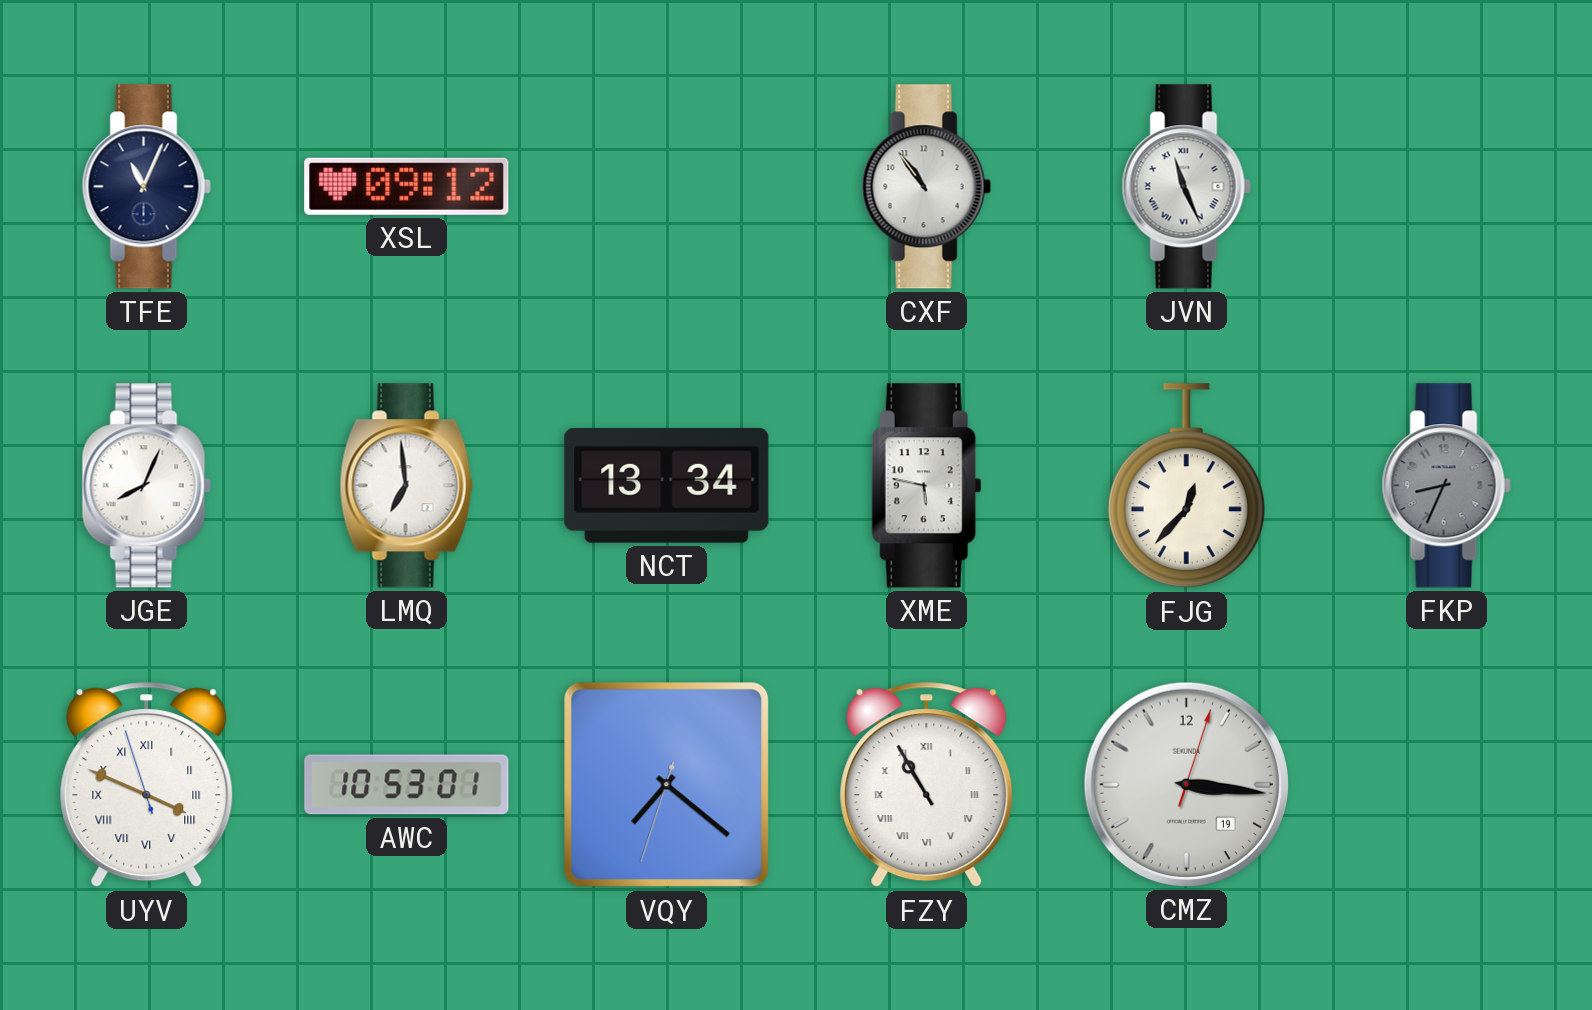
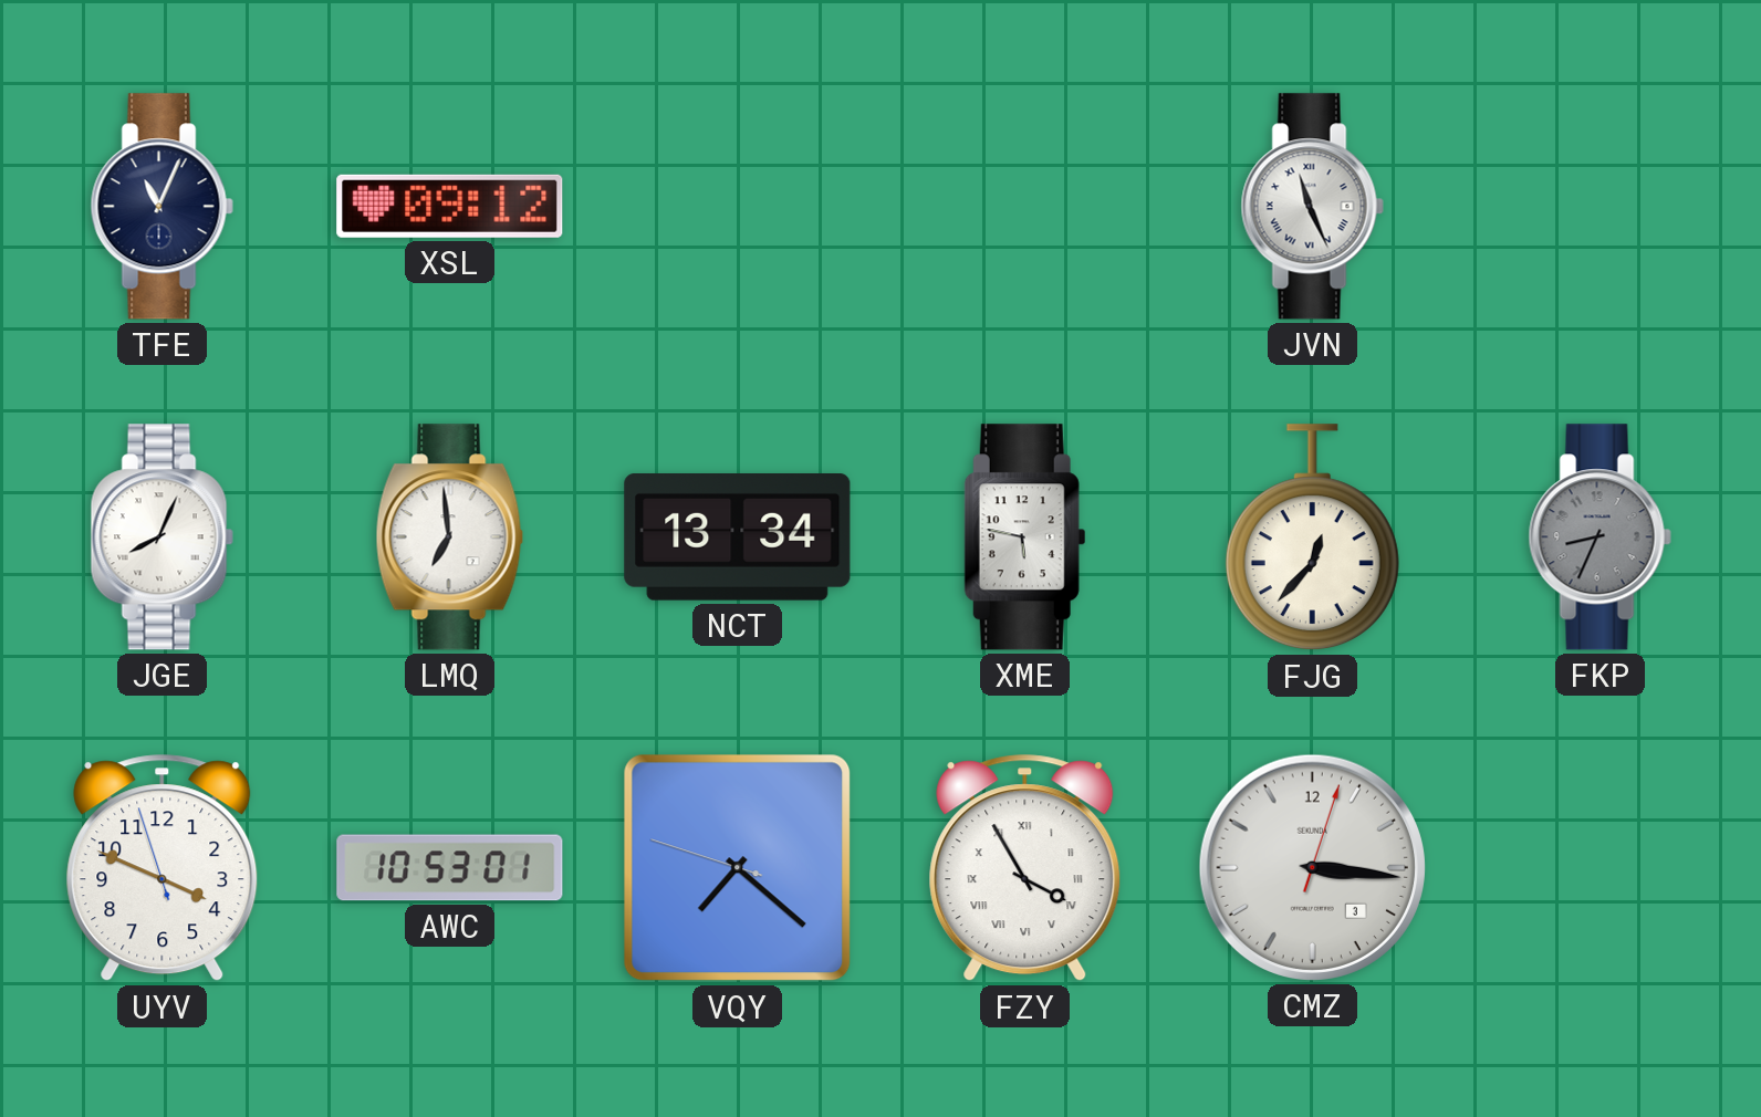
CXF: 10:54 -> none (926, 187)
UYV numerals: Roman -> Arabic (163, 868)
VQY: 7:21:33 -> 7:21:48 (738, 868)
FZY: 10:55 -> 3:55 (1025, 868)
CMZ date: 19 -> 3 (1312, 867)
